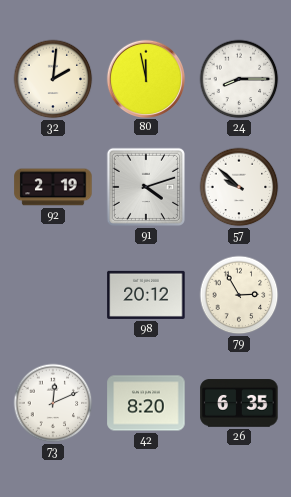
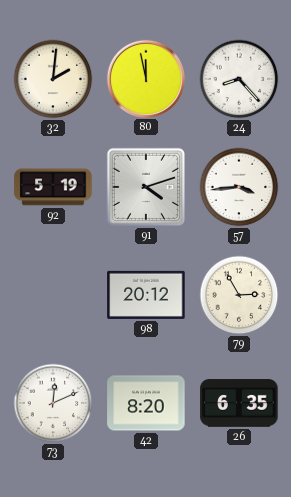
24: 8:15 -> 8:23 (239, 79)
92: 2:19 -> 5:19 (53, 187)
57: 9:52 -> 3:44 (239, 187)
